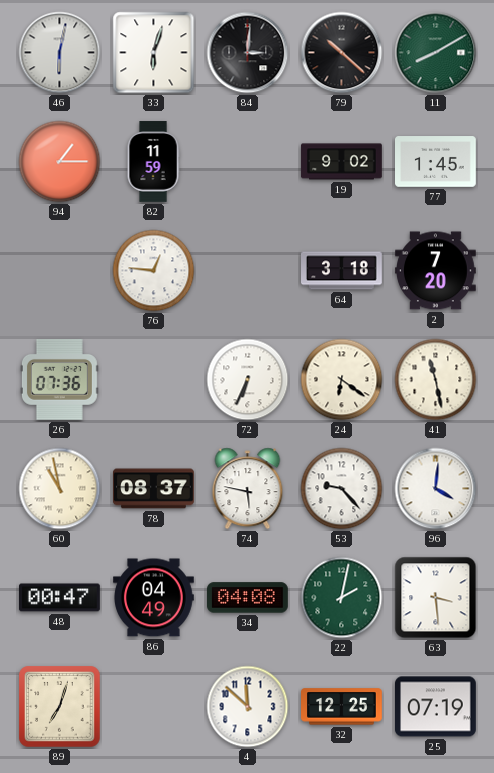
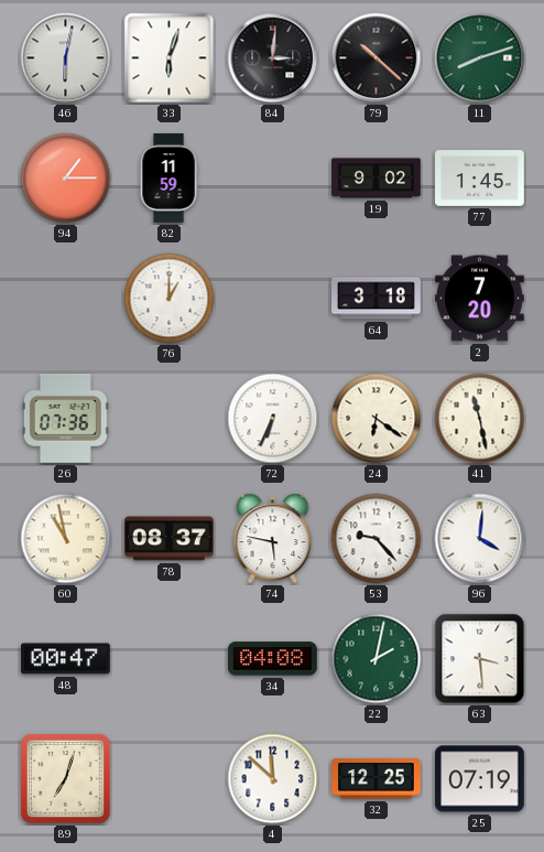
11: 8:10 -> 8:12 (480, 58)
76: 12:46 -> 1:00 (170, 299)
86: 04:49 -> none (154, 598)
